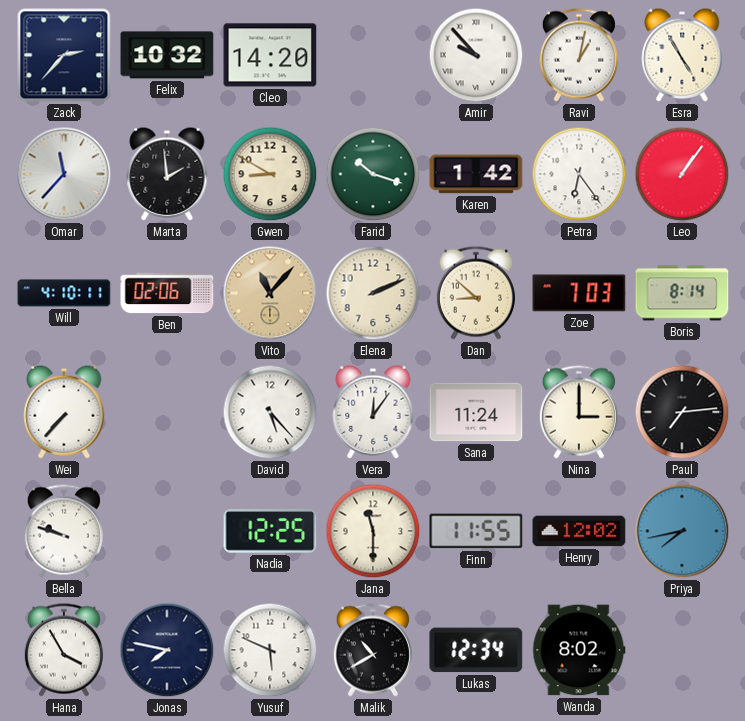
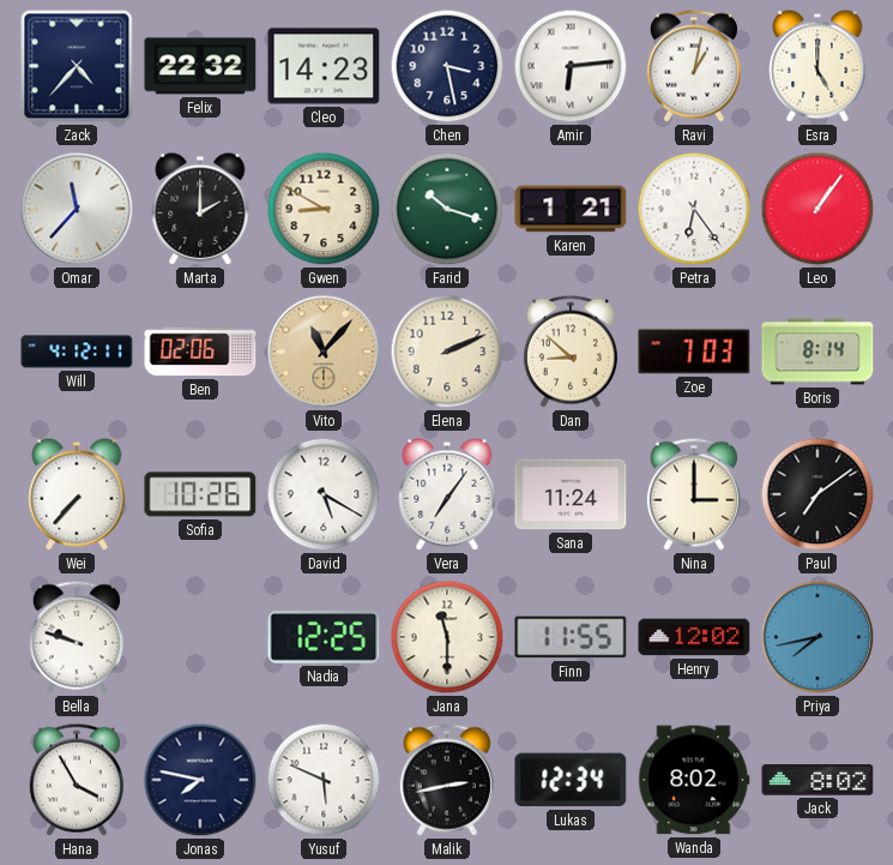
Zack: 2:37 -> 4:37 (77, 66)
Felix: 10:32 -> 22:32 (200, 66)
Cleo: 14:20 -> 14:23 (324, 66)
Chen: none -> 3:28 (447, 66)
Amir: 9:53 -> 6:14 (571, 66)
Esra: 4:55 -> 5:00 (817, 66)
Marta: 1:59 -> 2:00 (200, 209)
Karen: 1:42 -> 1:21 (571, 209)
Will: 4:10 -> 4:12 (77, 352)
Sofia: none -> 10:26 (200, 494)
David: 5:23 -> 5:20 (324, 494)
Vera: 12:06 -> 7:06 (447, 494)
Paul: 7:14 -> 7:09 (817, 494)
Malik: 10:40 -> 2:43 (447, 780)
Jack: none -> 8:02 (817, 780)
